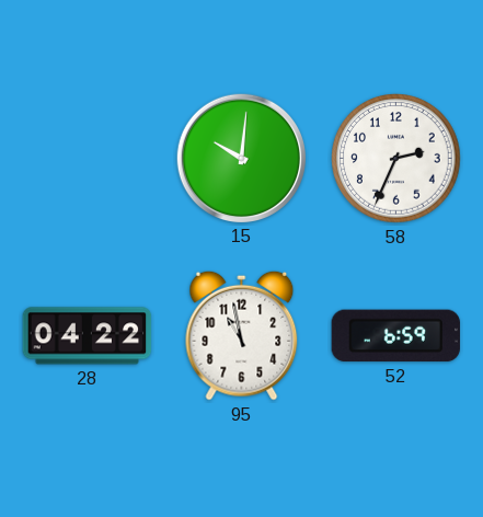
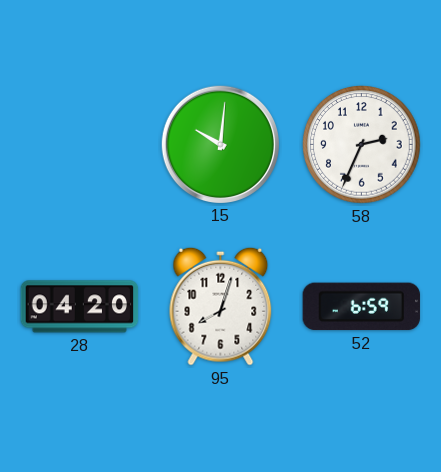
28: 04:22 -> 04:20 (80, 307)
95: 10:58 -> 8:03 (221, 306)
